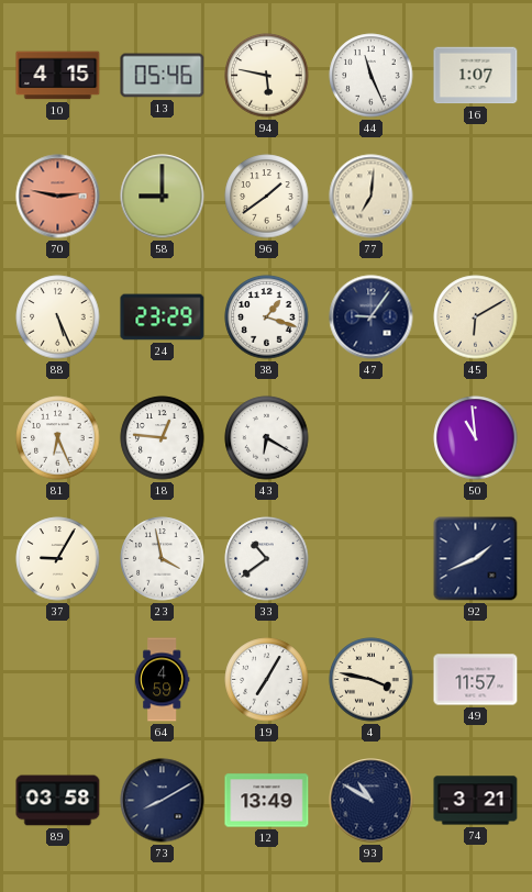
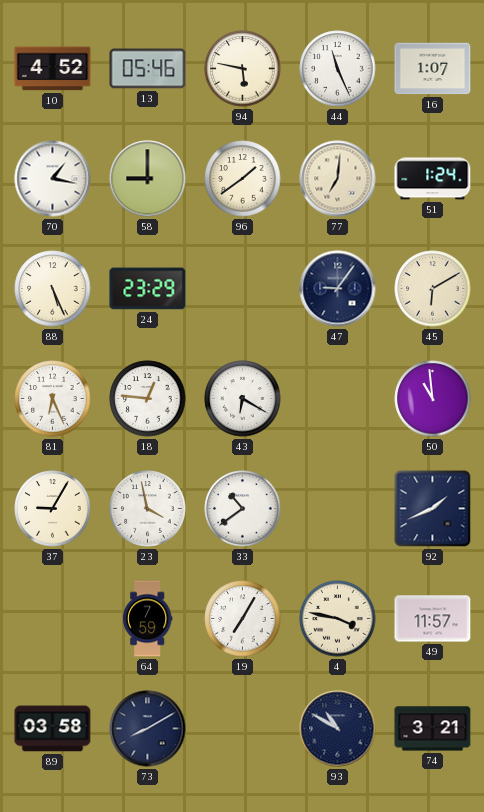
10: 4:15 -> 4:52 (53, 69)
70: 2:47 -> 1:17 (53, 179)
70 dial: salmon -> white (53, 179)
51: none -> 1:24 (433, 179)
38: 1:18 -> none (267, 317)
64: 4:59 -> 7:59 (147, 619)
12: 13:49 -> none (267, 801)
